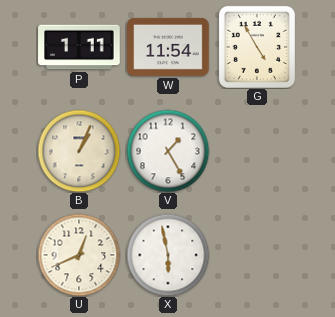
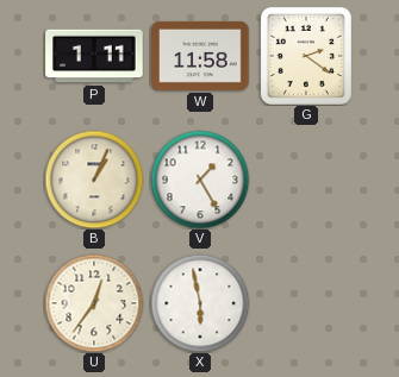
W: 11:54 -> 11:58 (200, 56)
G: 4:55 -> 2:21 (306, 56)
U: 12:41 -> 12:36 (94, 303)
